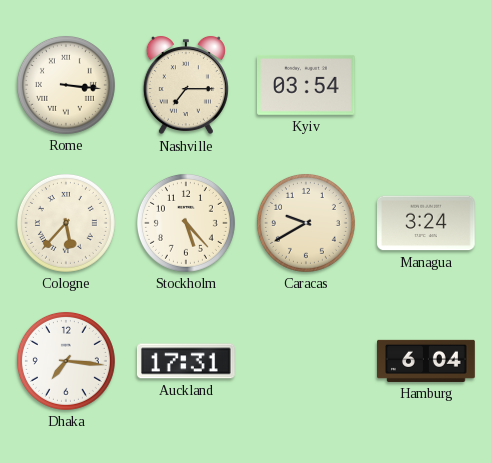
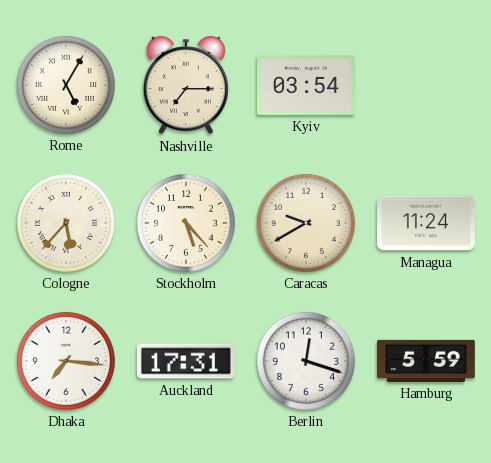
Rome: 3:16 -> 5:05 (66, 85)
Managua: 3:24 -> 11:24 (427, 223)
Berlin: none -> 12:18 (306, 361)
Hamburg: 6:04 -> 5:59 (427, 361)
